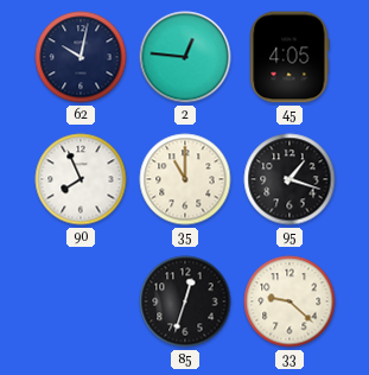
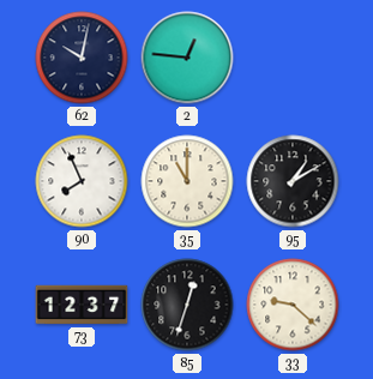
45: 4:05 -> none (290, 57)
95: 1:18 -> 1:10 (293, 181)
73: none -> 12:37 (82, 305)
